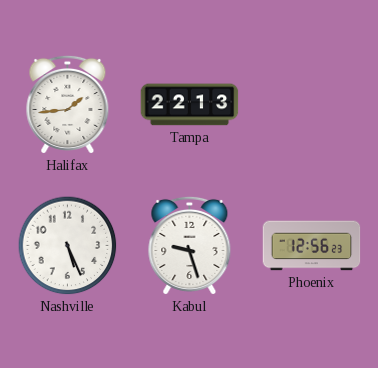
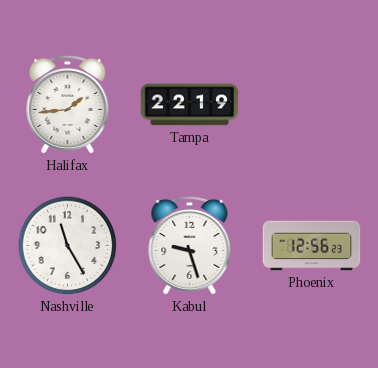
Tampa: 22:13 -> 22:19 (190, 105)
Nashville: 5:26 -> 11:25 (68, 246)
